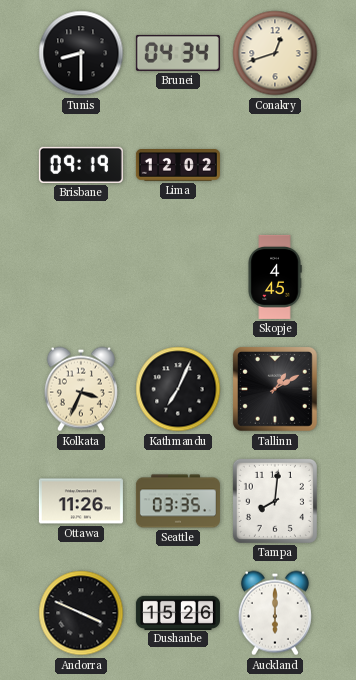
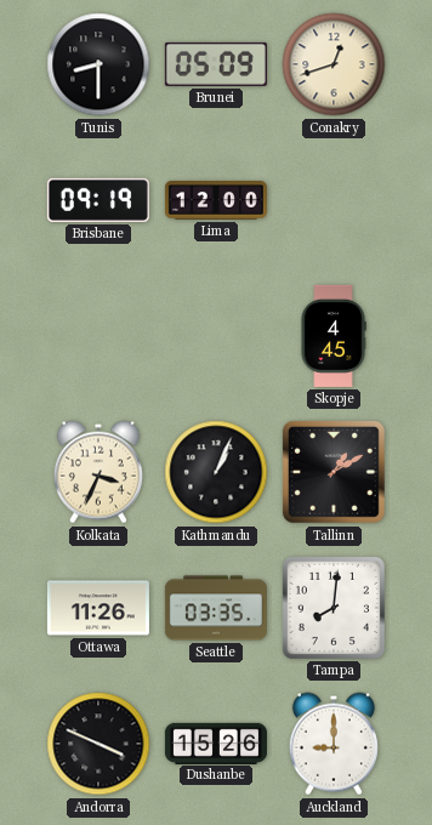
Brunei: 04:34 -> 05:09 (216, 64)
Lima: 12:02 -> 12:00 (216, 201)
Kathmandu: 7:04 -> 1:04 (216, 472)
Auckland: 6:00 -> 9:00 (334, 744)
